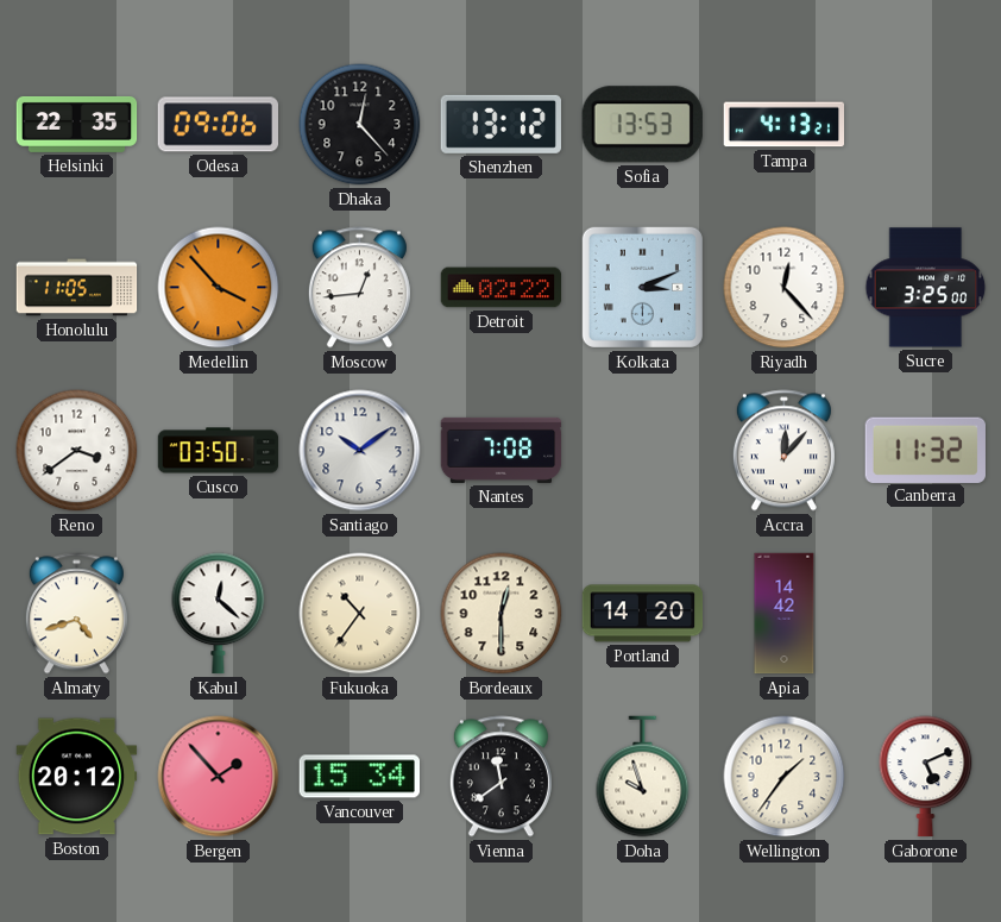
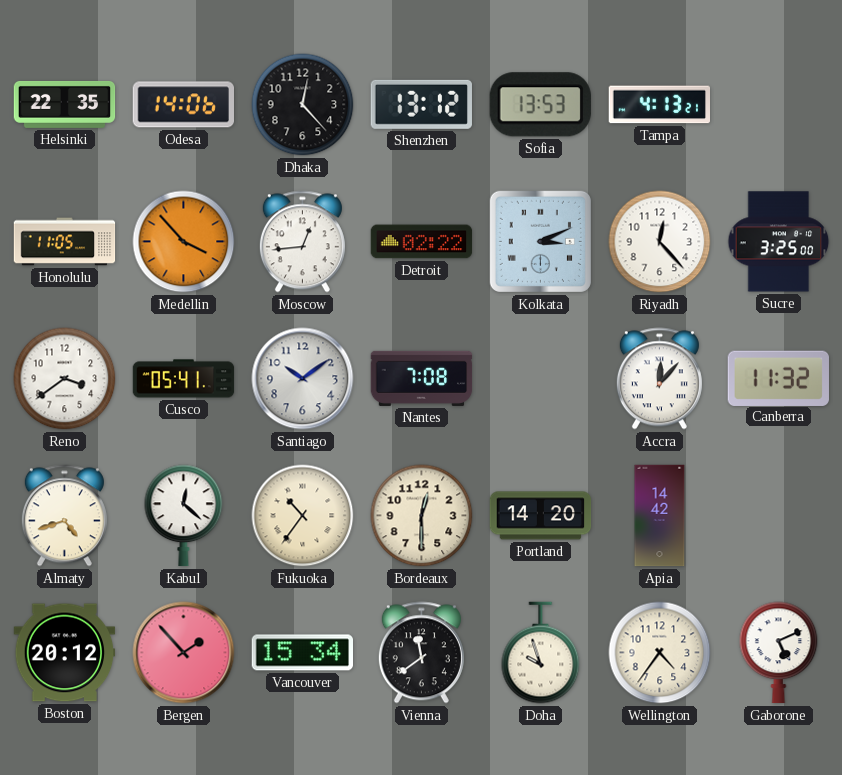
Odesa: 09:06 -> 14:06 (183, 105)
Cusco: 03:50 -> 05:41 (184, 379)
Wellington: 1:36 -> 4:36 (660, 653)
